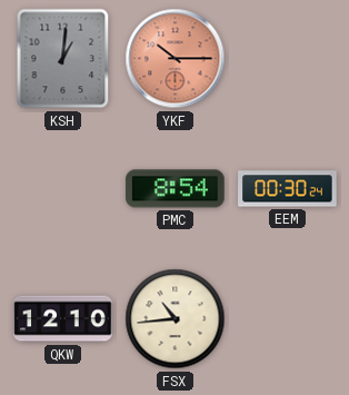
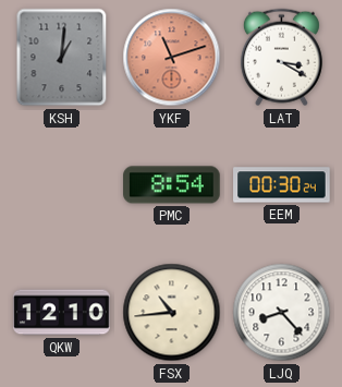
YKF: 10:15 -> 11:12 (172, 58)
LAT: none -> 3:20 (281, 58)
LJQ: none -> 8:23 (282, 313)
